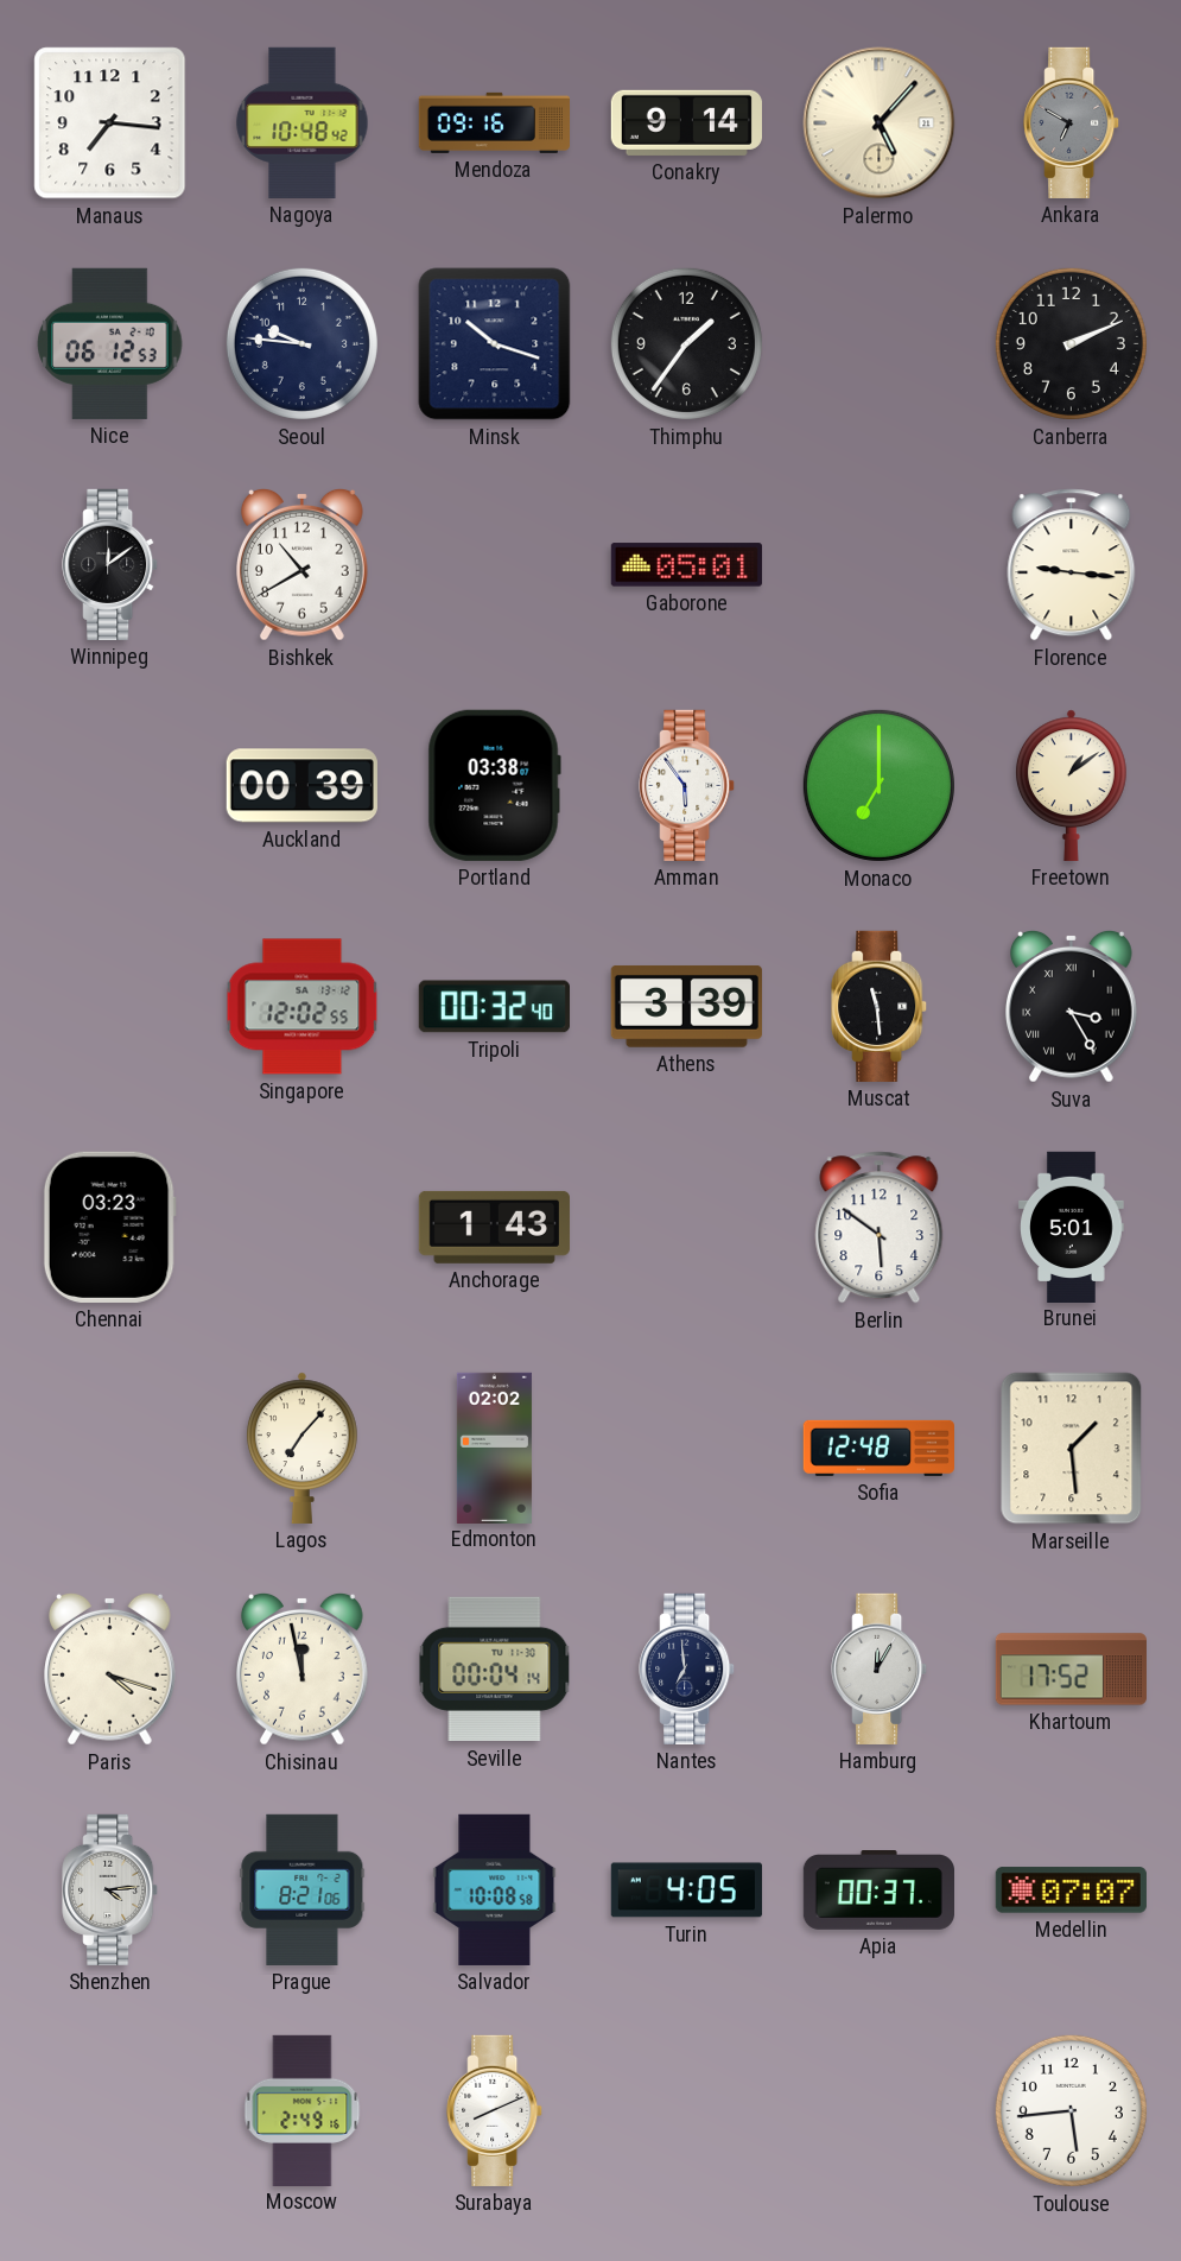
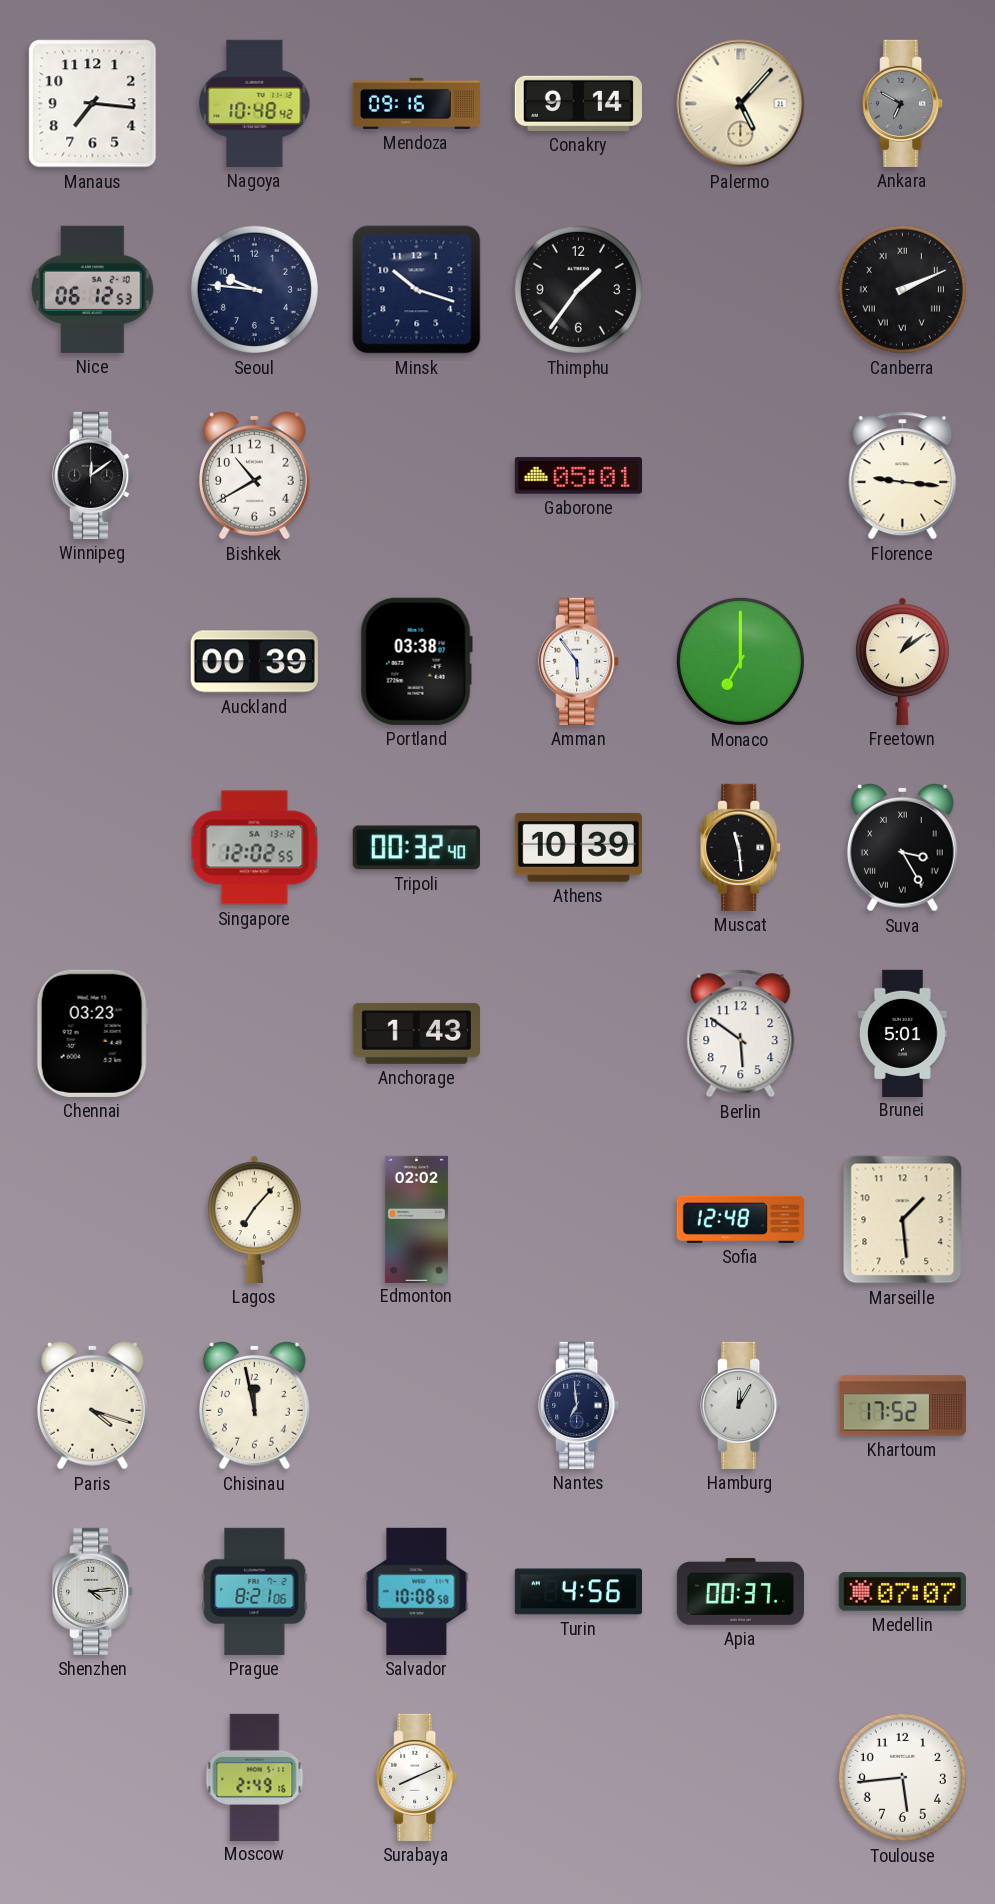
Canberra numerals: Arabic -> Roman (902, 289)
Athens: 3:39 -> 10:39 (578, 848)
Seville: 00:04 -> none (495, 1670)
Turin: 4:05 -> 4:56 (578, 1592)
